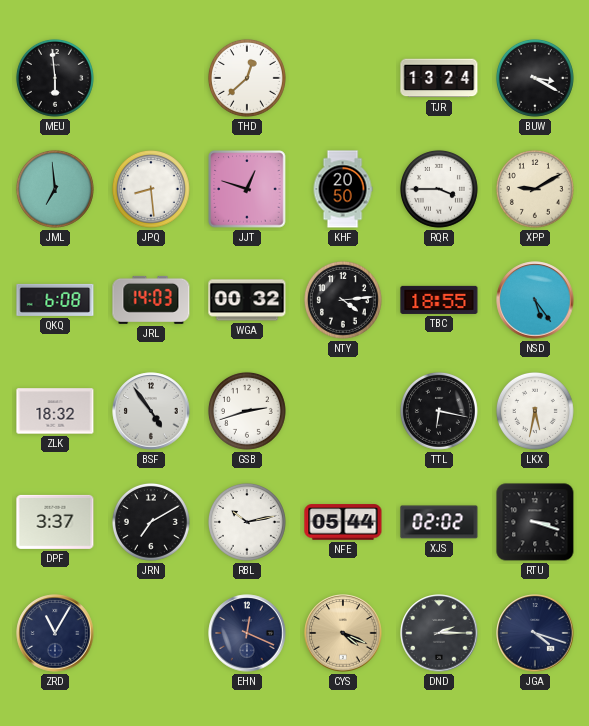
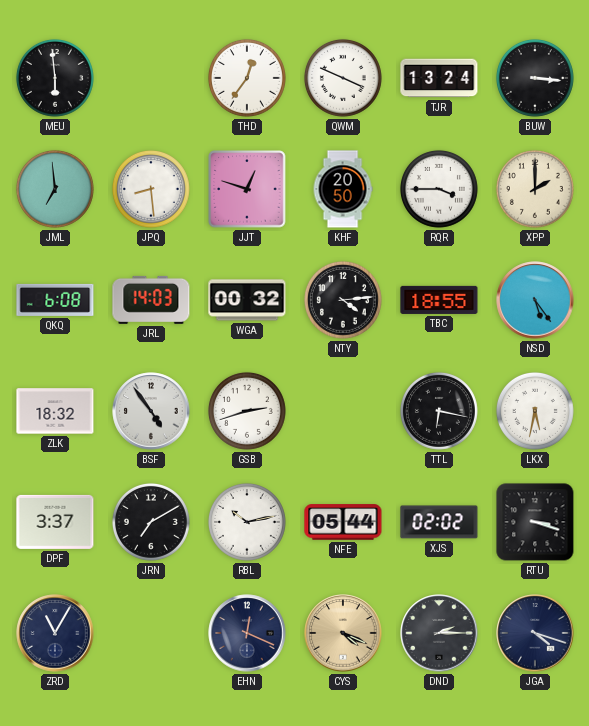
THD: 12:38 -> 12:36 (247, 78)
QWM: none -> 3:49 (343, 78)
BUW: 3:20 -> 3:16 (535, 78)
XPP: 9:10 -> 2:00 (535, 189)
